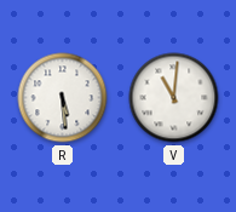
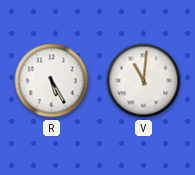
R: 5:29 -> 5:25 (52, 81)
